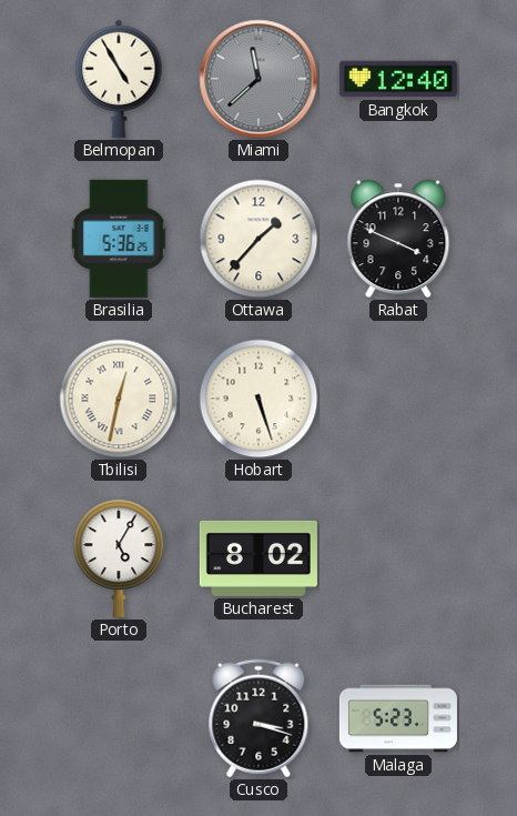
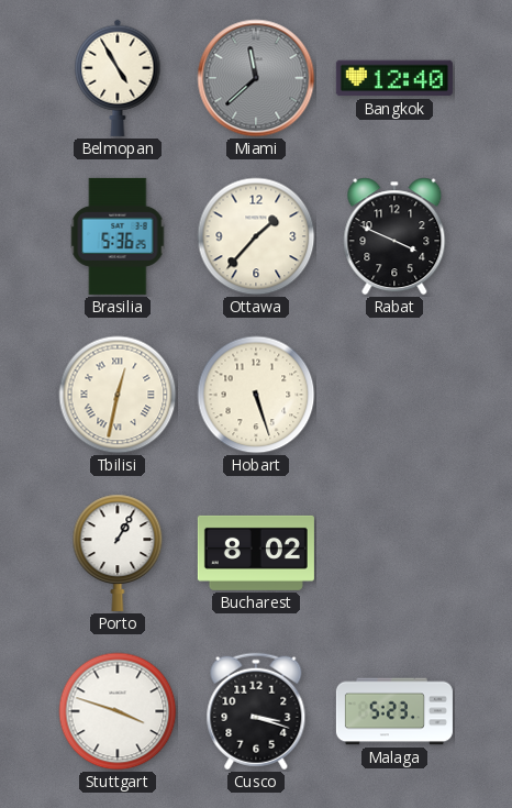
Porto: 5:05 -> 1:05 (118, 553)
Stuttgart: none -> 3:48 (118, 711)
